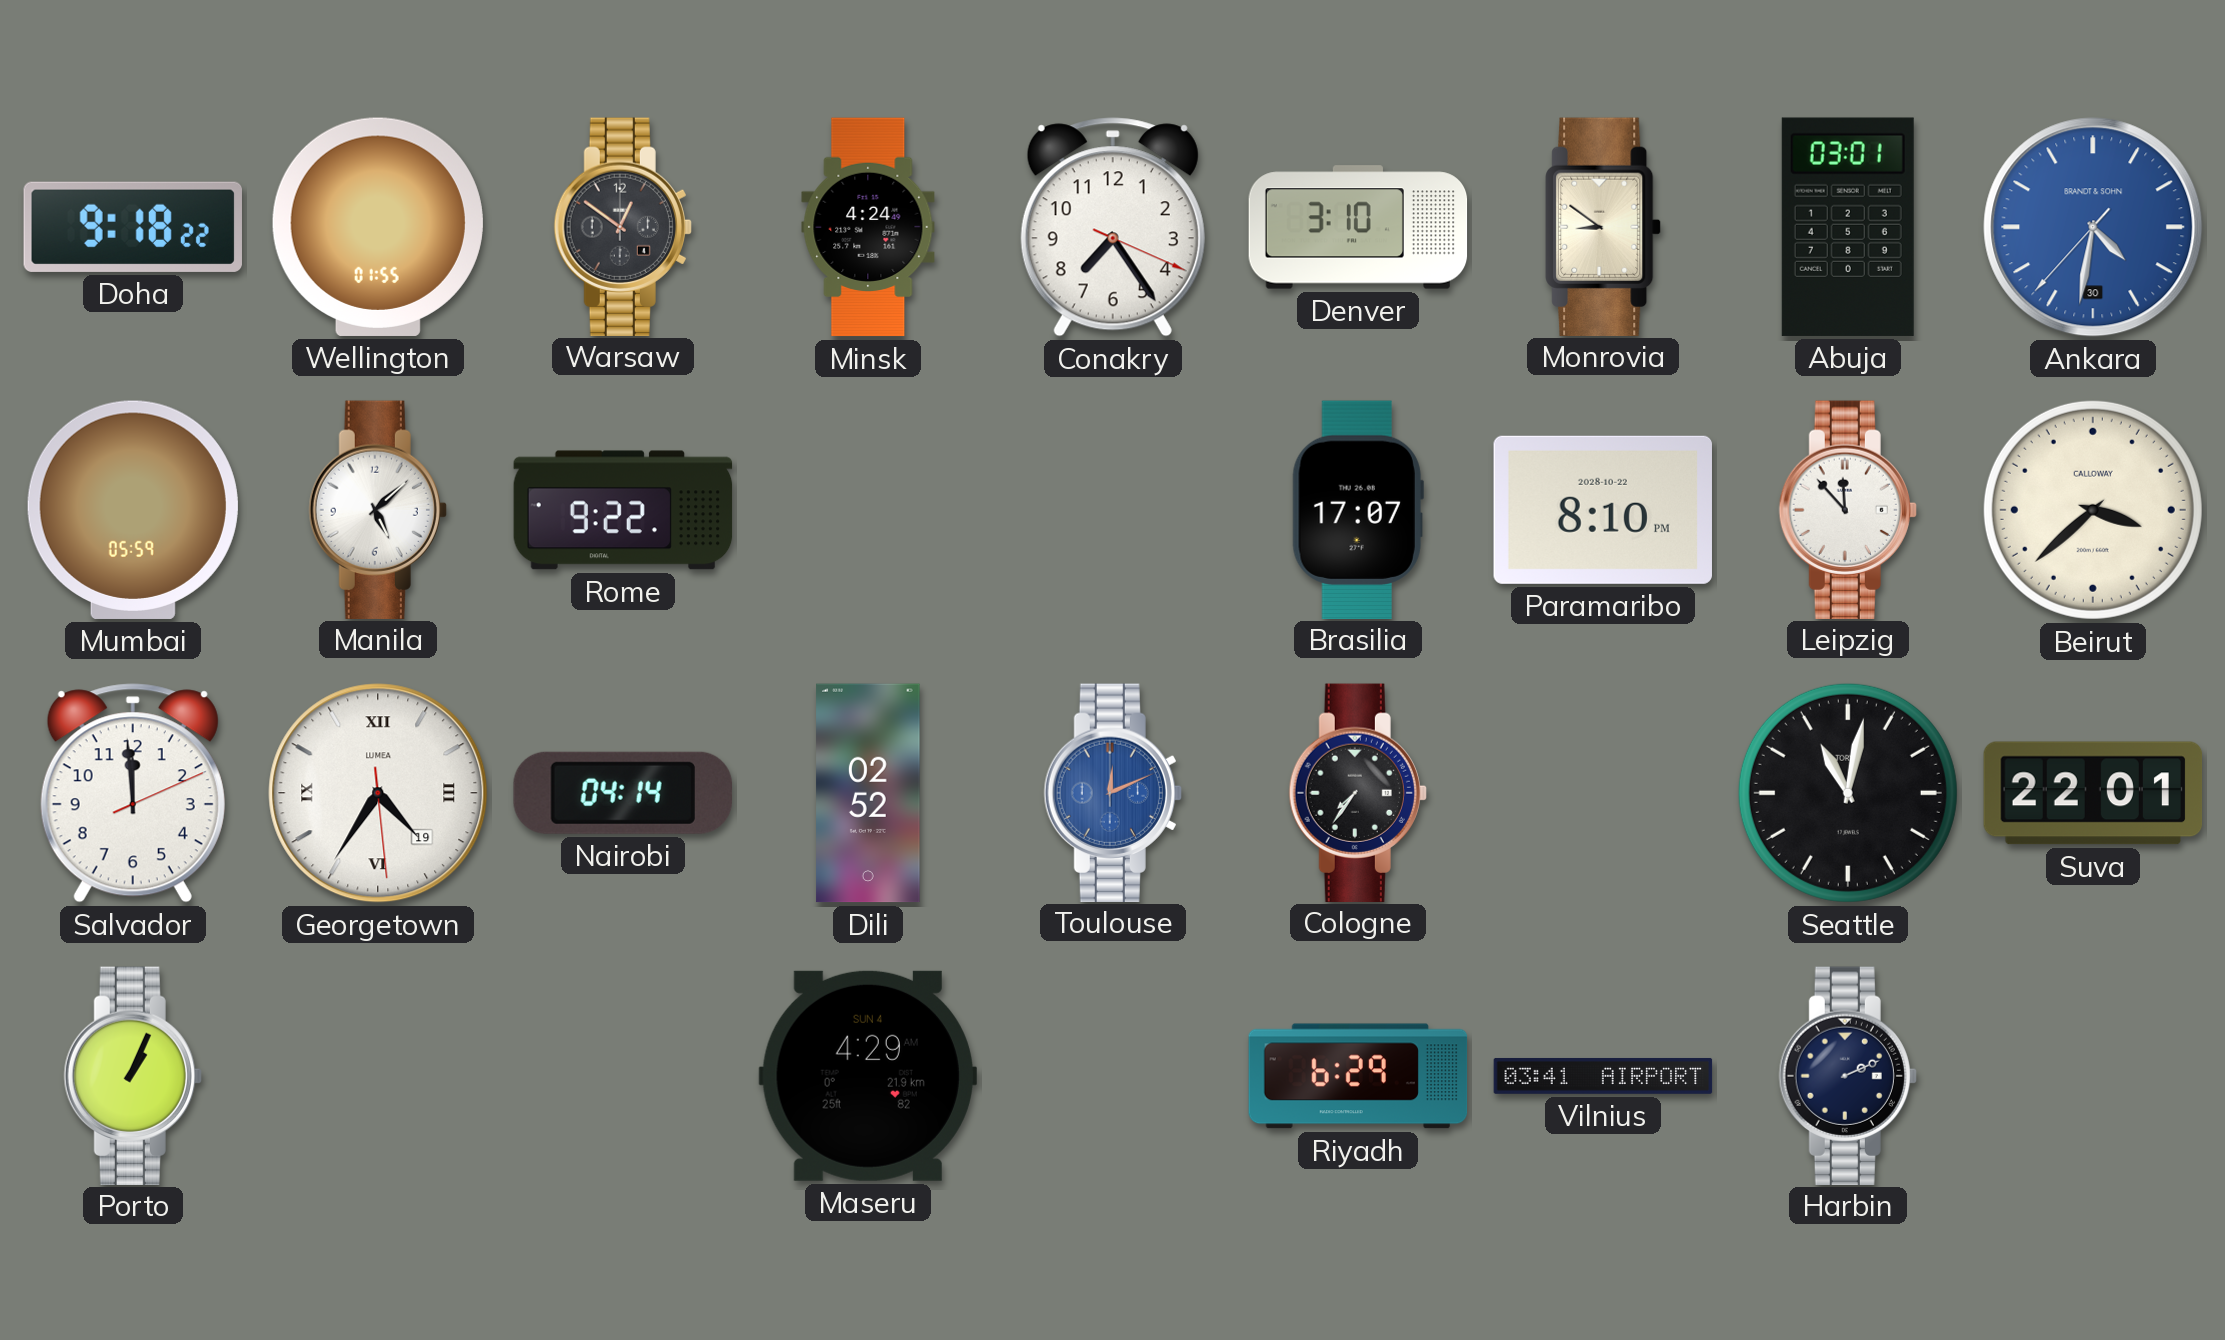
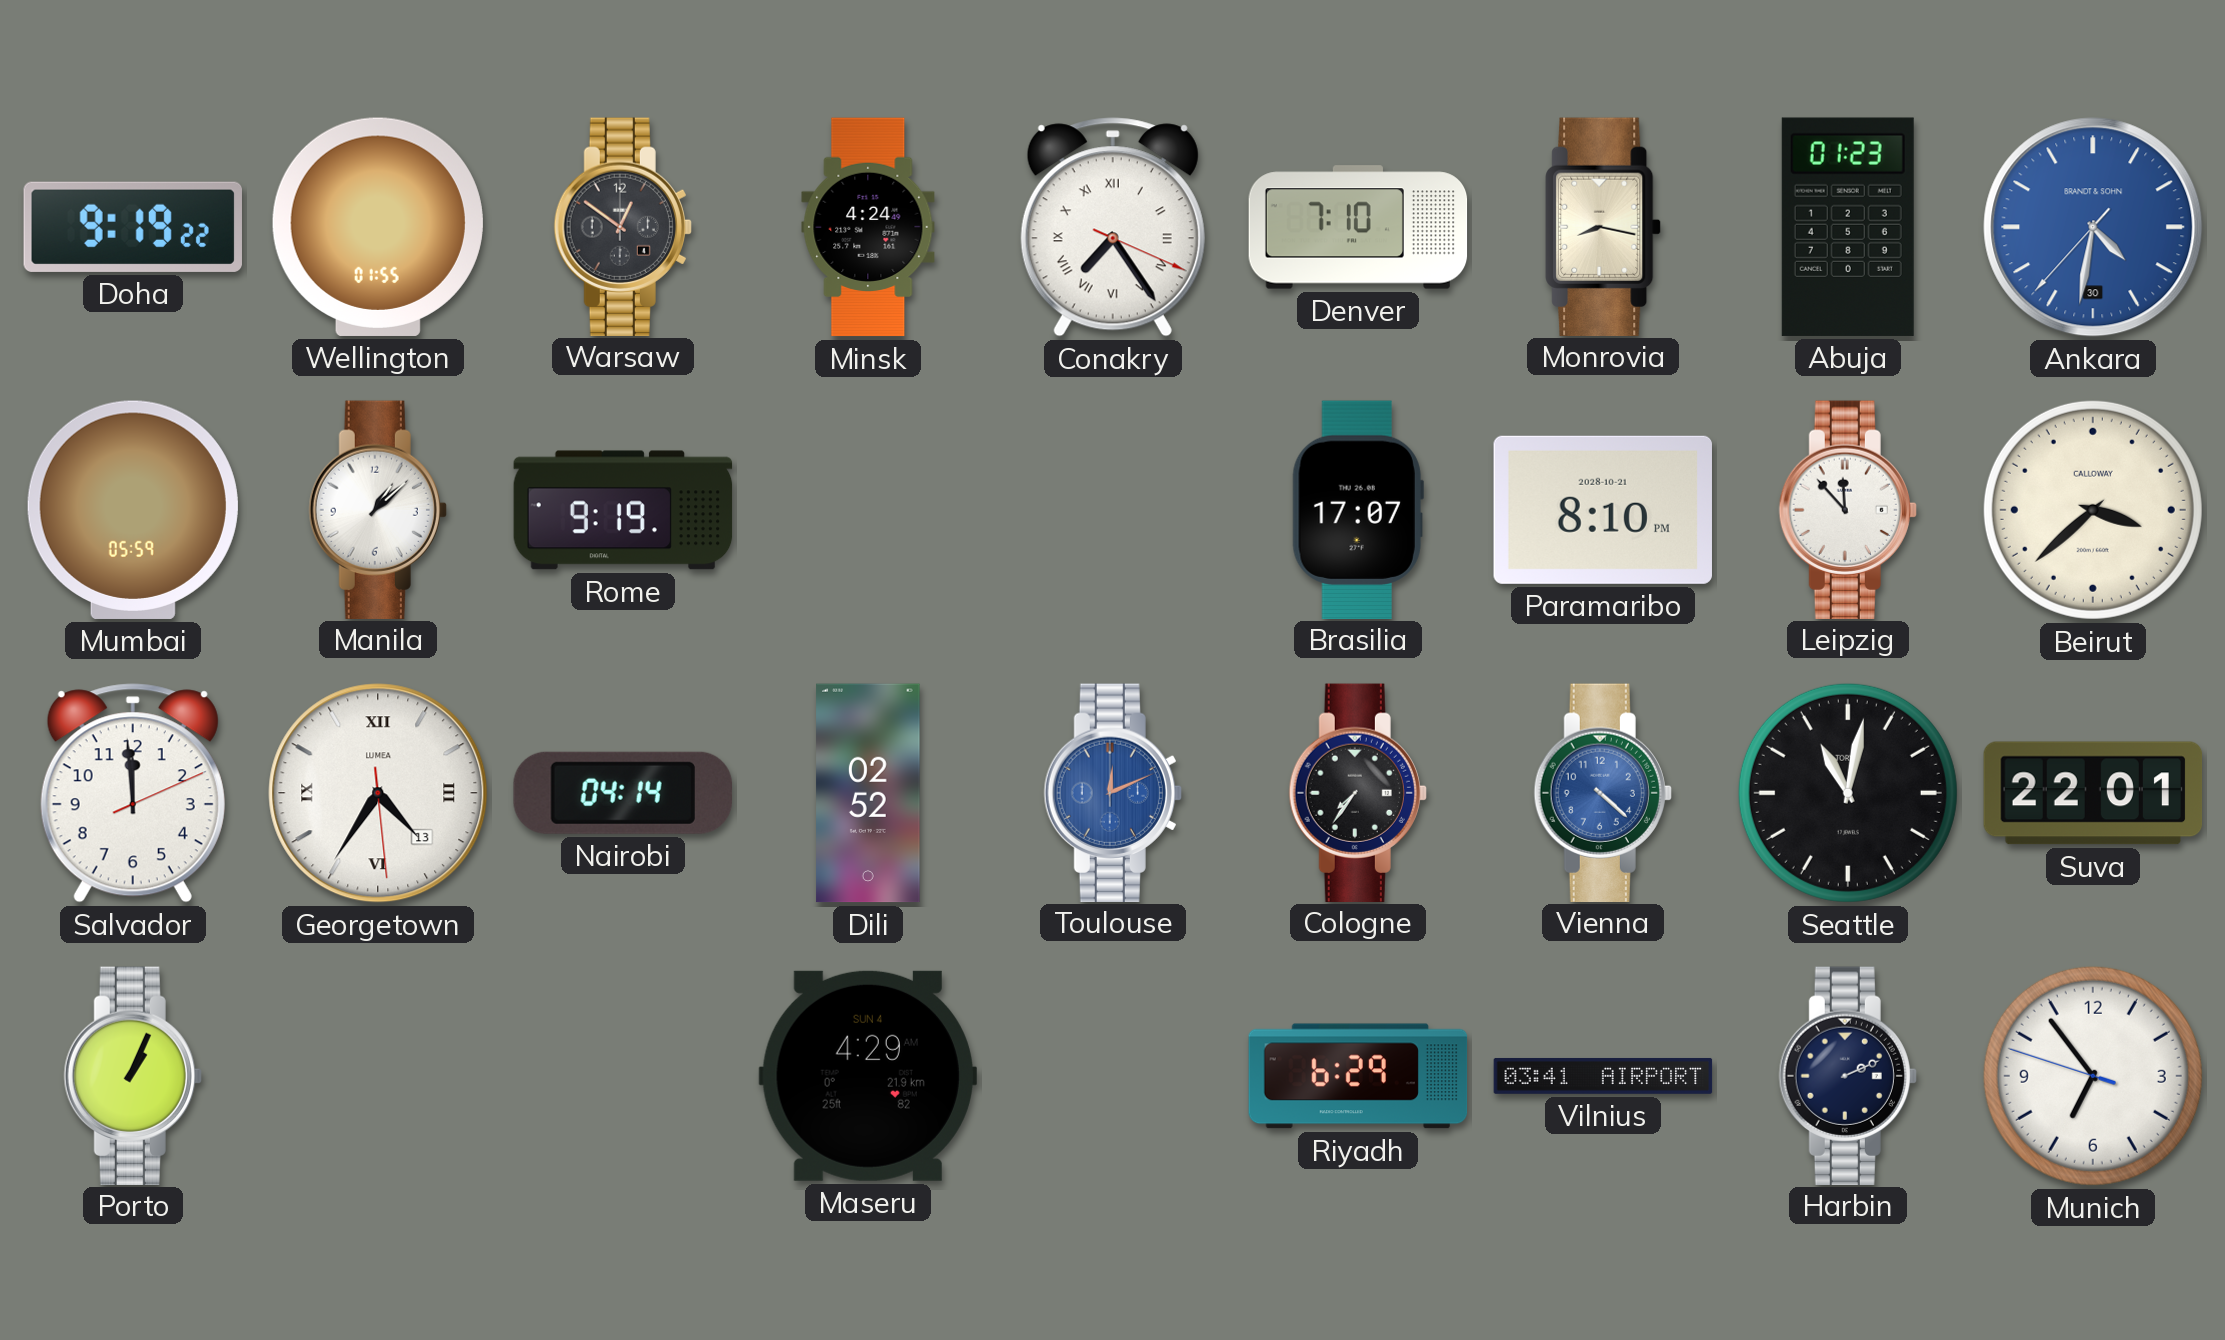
Doha: 9:18 -> 9:19 (133, 227)
Conakry numerals: Arabic -> Roman (1113, 227)
Denver: 3:10 -> 7:10 (1358, 227)
Monrovia: 8:51 -> 8:17 (1603, 226)
Abuja: 03:01 -> 01:23 (1848, 227)
Manila: 5:08 -> 1:08 (378, 509)
Rome: 9:22 -> 9:19 (623, 510)
Paramaribo date: 2028-10-22 -> 2028-10-21 (1603, 510)
Georgetown date: 19 -> 13 (378, 793)
Vienna: none -> 4:22 (1603, 792)
Munich: none -> 6:53 (2093, 1076)
